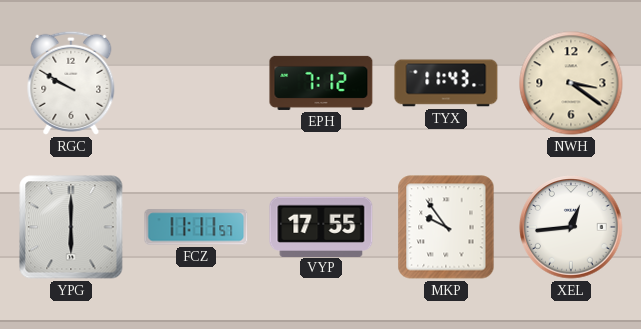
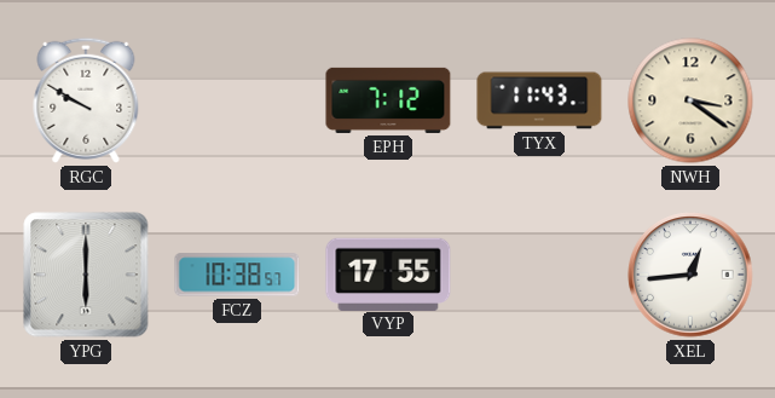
FCZ: 11:11 -> 10:38 (237, 275)
MKP: 9:54 -> none (446, 227)
